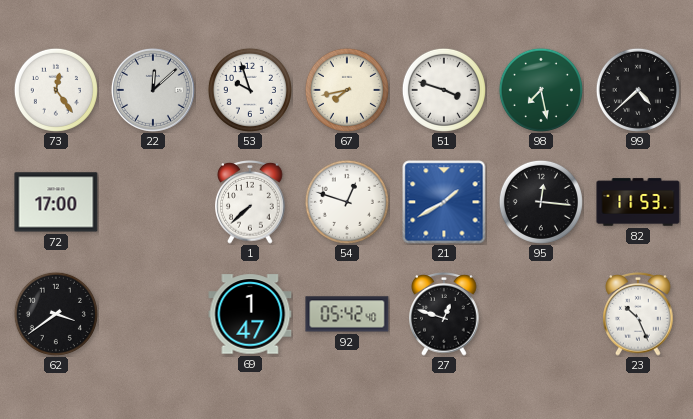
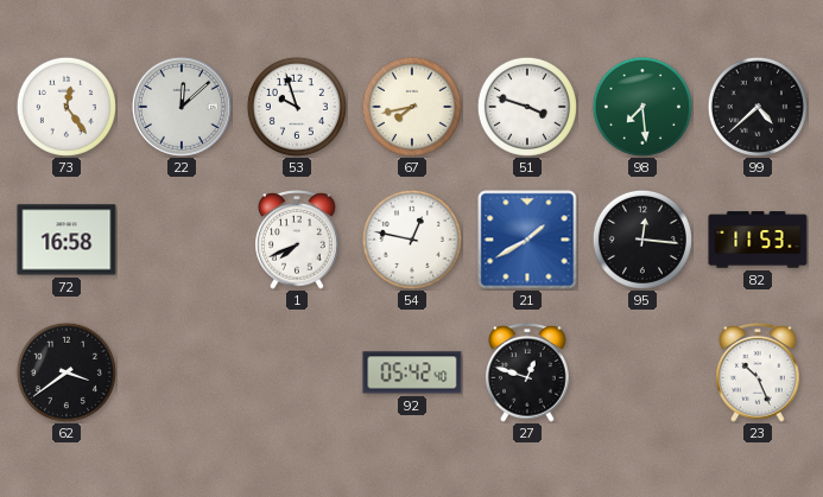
98: 7:28 -> 7:29 (642, 107)
72: 17:00 -> 16:58 (67, 240)
1: 7:38 -> 7:41 (297, 241)
54: 12:48 -> 12:47 (412, 240)
69: 1:47 -> none (250, 314)
